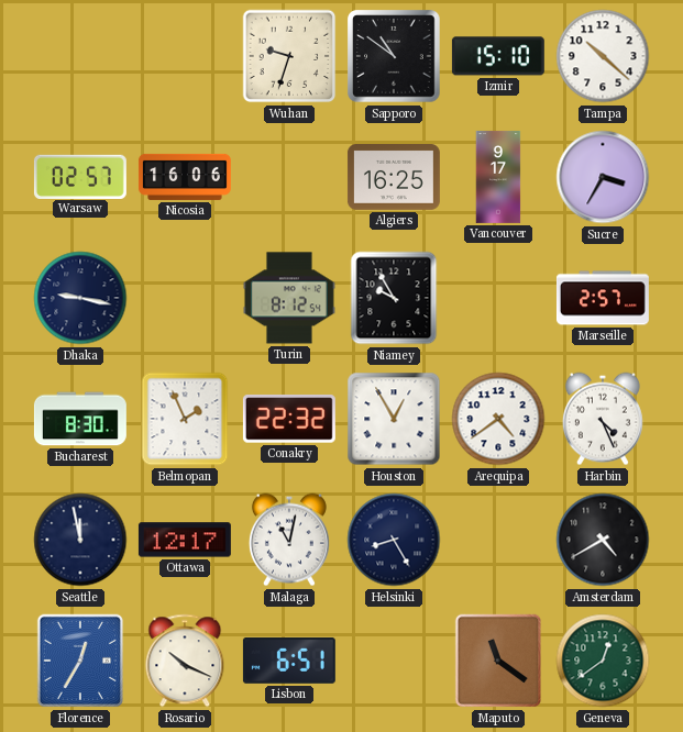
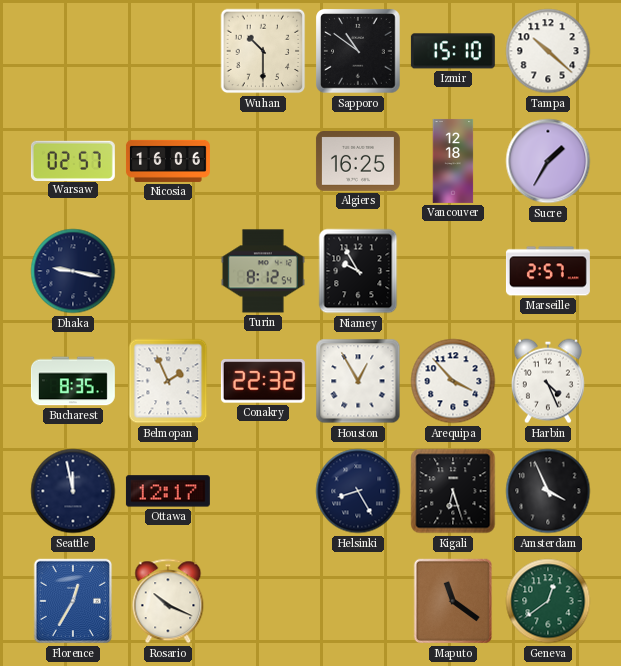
Wuhan: 9:33 -> 10:30 (263, 51)
Vancouver: 9:17 -> 12:18 (453, 161)
Sucre: 3:35 -> 1:35 (548, 161)
Bucharest: 8:30 -> 8:35 (73, 381)
Arequipa: 4:39 -> 3:53 (453, 381)
Malaga: 11:02 -> none (289, 540)
Kigali: none -> 6:27 (453, 491)
Amsterdam: 4:40 -> 3:56 (548, 491)
Lisbon: 6:51 -> none (289, 661)
